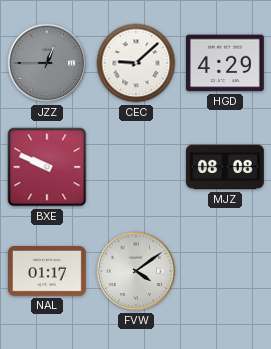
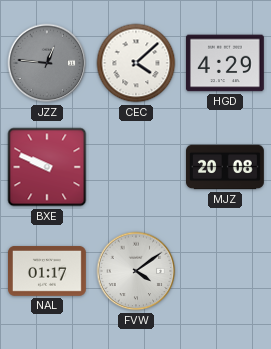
JZZ: 12:45 -> 12:46 (47, 63)
CEC: 9:08 -> 4:08 (136, 63)
MJZ: 08:08 -> 20:08 (226, 167)
